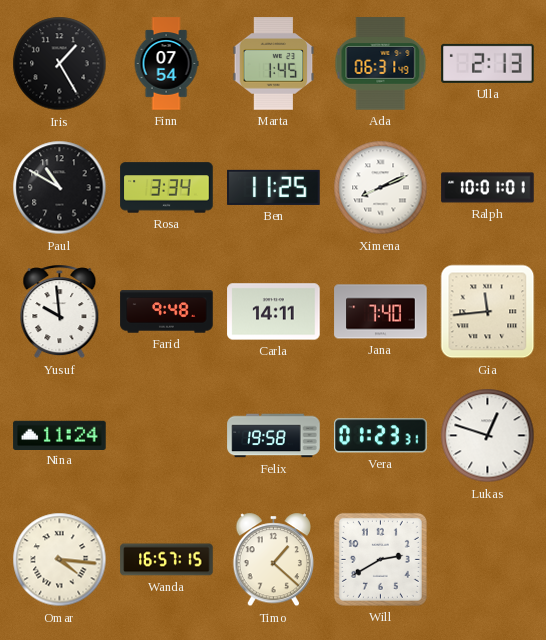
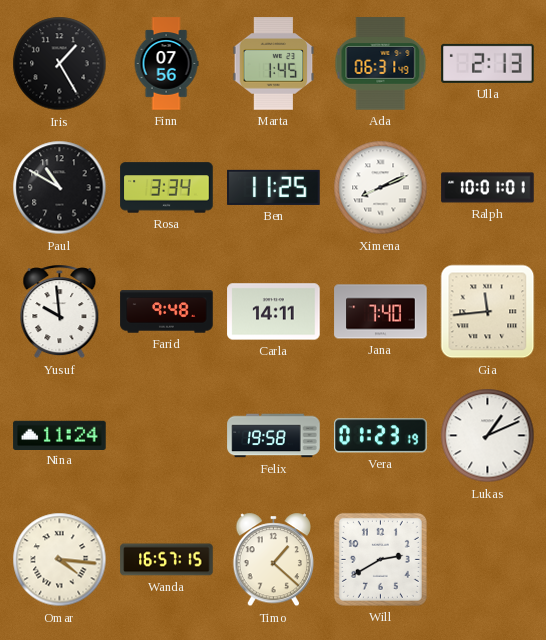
Finn: 07:54 -> 07:56 (166, 64)
Vera: 01:23:31 -> 01:23:19 (381, 436)
Lukas: 12:48 -> 1:11 (488, 436)
